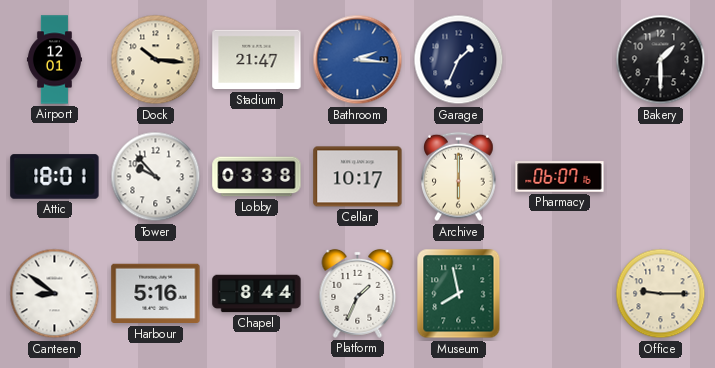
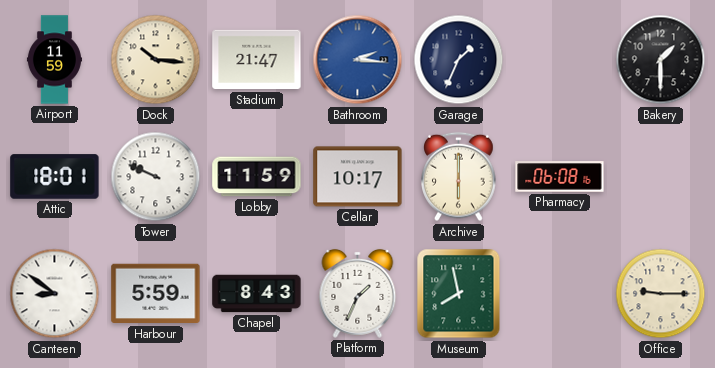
Airport: 12:01 -> 11:59 (54, 60)
Tower: 9:53 -> 9:49 (156, 177)
Lobby: 03:38 -> 11:59 (257, 177)
Pharmacy: 06:07 -> 06:08 (560, 177)
Harbour: 5:16 -> 5:59 (156, 294)
Chapel: 8:44 -> 8:43 (257, 294)
